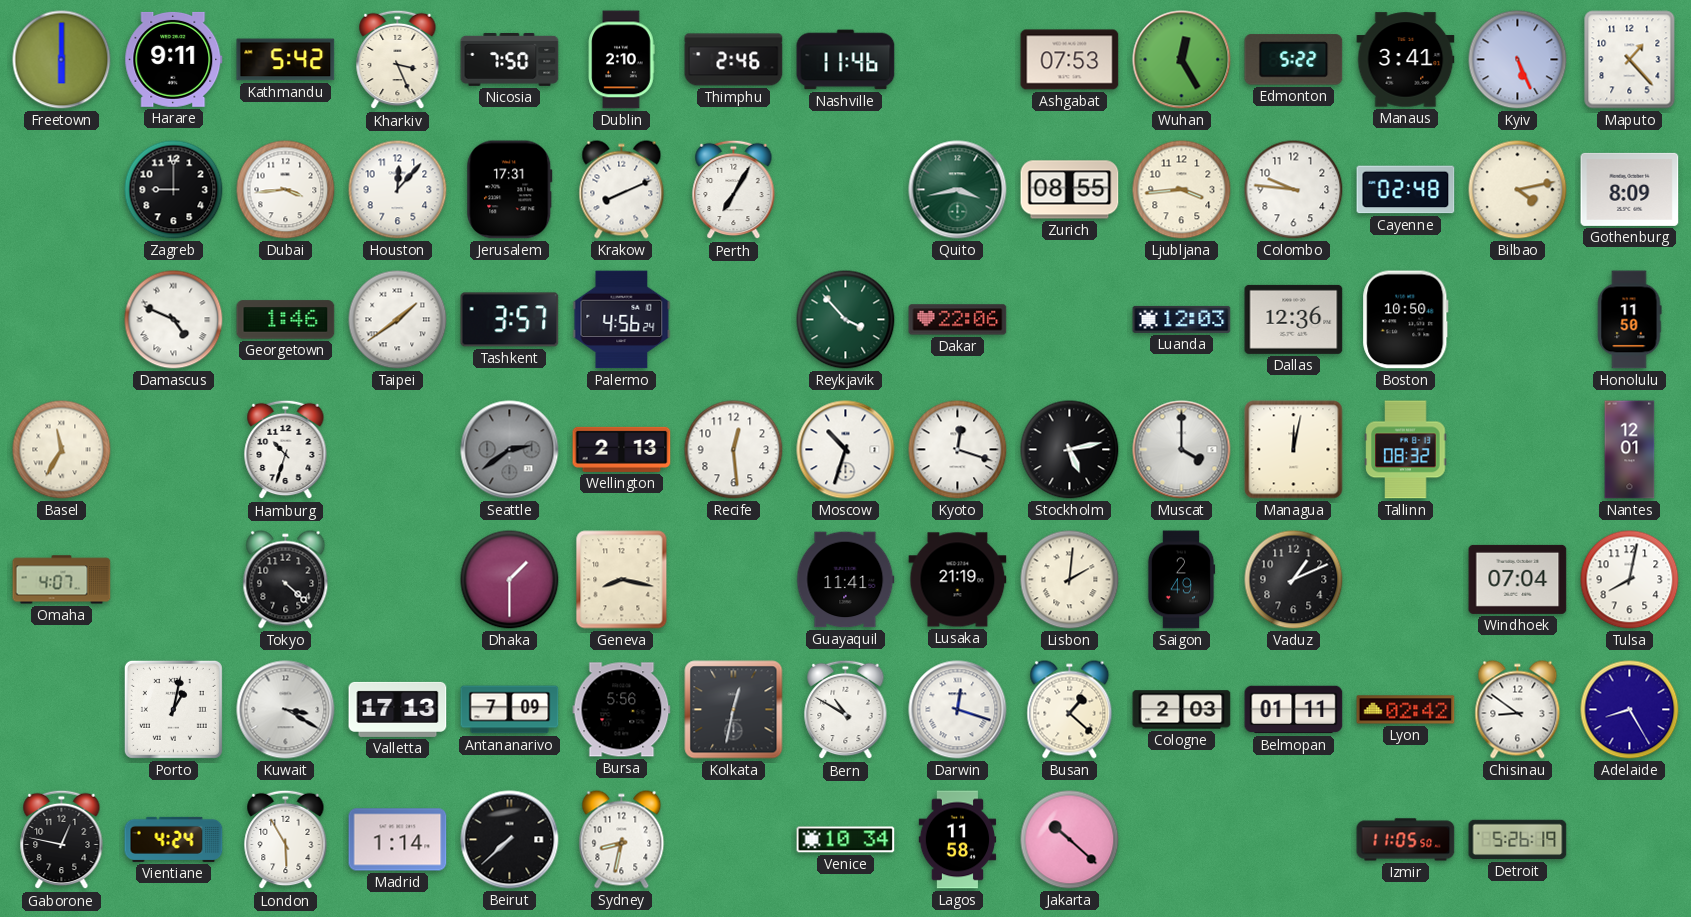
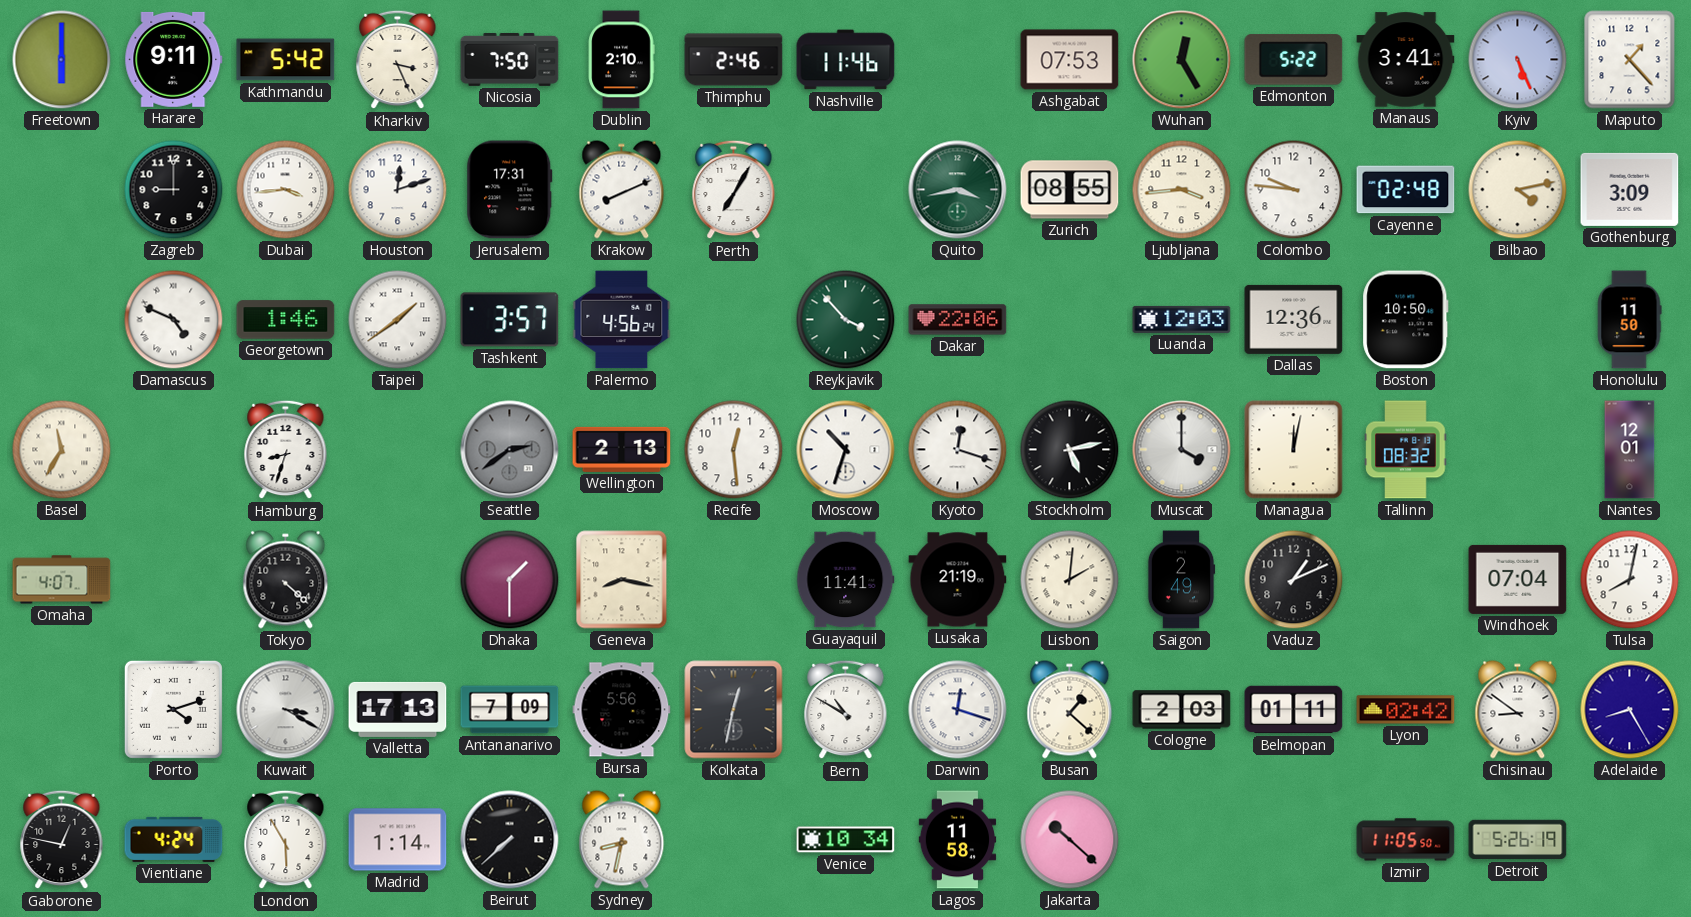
Houston: 12:07 -> 12:12 (398, 190)
Gothenburg: 8:09 -> 3:09 (1630, 189)
Hamburg: 10:33 -> 8:33 (286, 450)
Porto: 1:02 -> 4:12 (173, 709)
